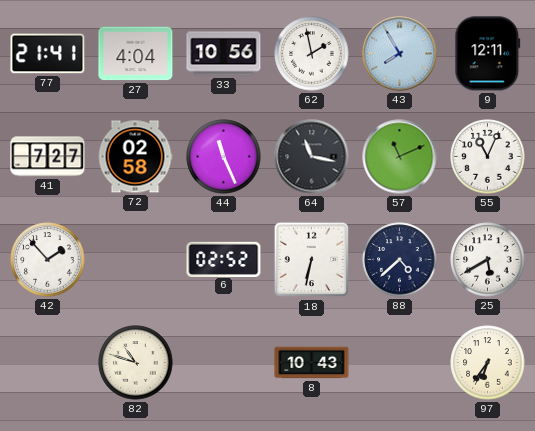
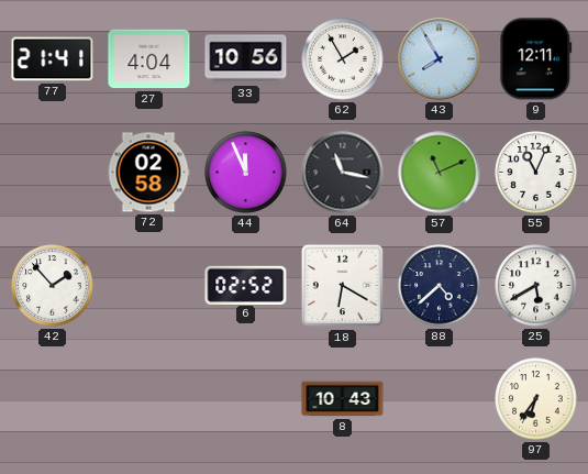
62: 1:58 -> 1:55 (343, 59)
41: 7:27 -> none (48, 157)
44: 11:26 -> 11:56 (246, 173)
18: 6:32 -> 6:20 (343, 286)
82: 10:48 -> none (136, 363)
